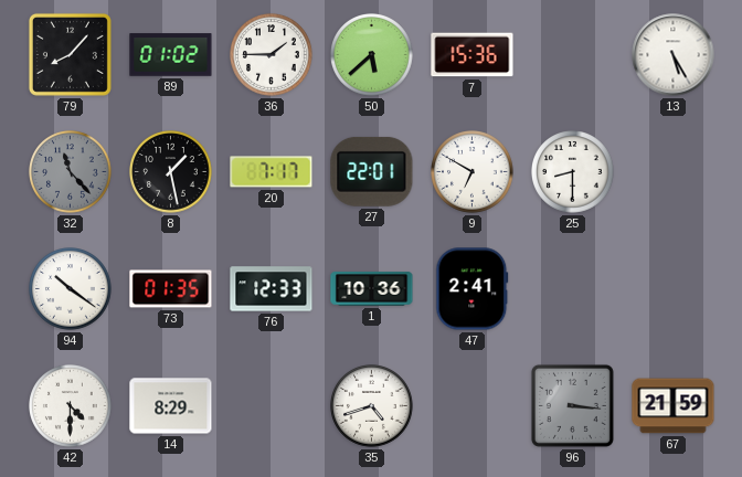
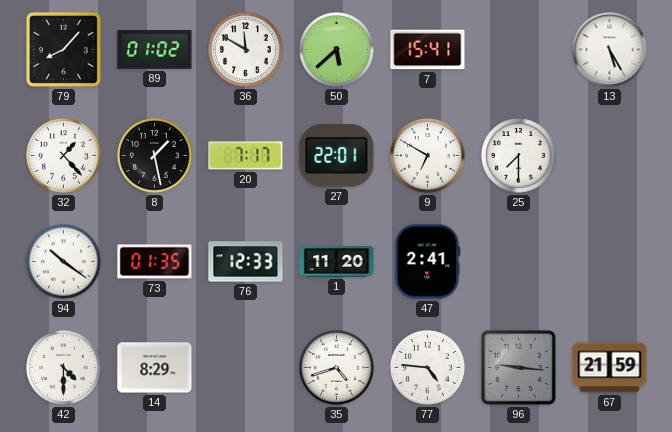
36: 1:45 -> 11:50 (246, 50)
7: 15:36 -> 15:41 (428, 50)
32: 11:23 -> 1:23 (64, 156)
32 dial: grey -> white (64, 156)
25: 8:30 -> 7:30 (519, 156)
1: 10:36 -> 11:20 (337, 262)
77: none -> 4:46 (428, 368)
96: 3:16 -> 9:16 (518, 367)
